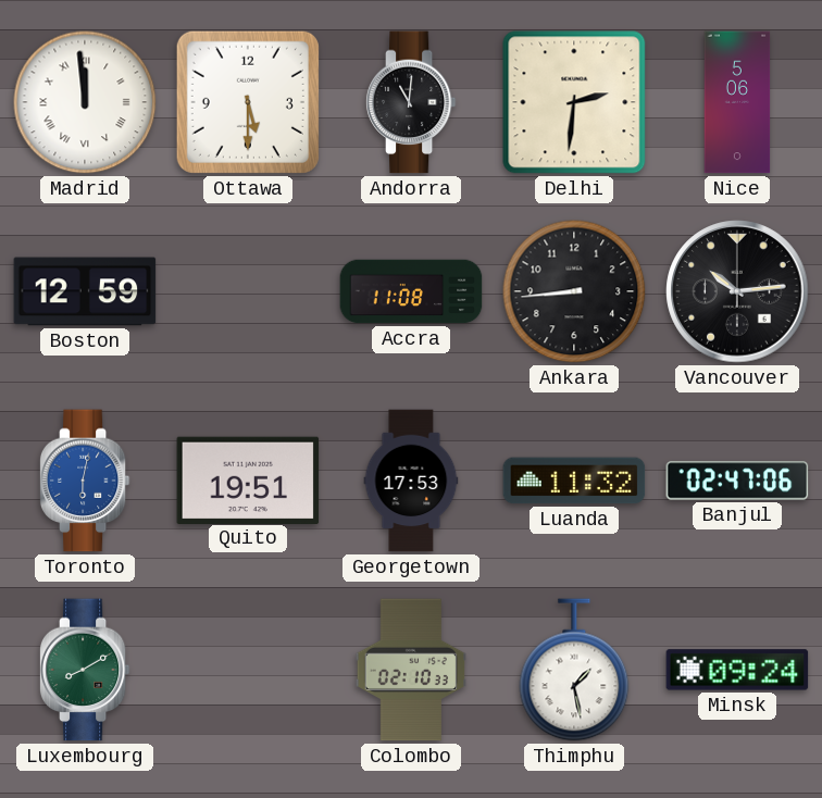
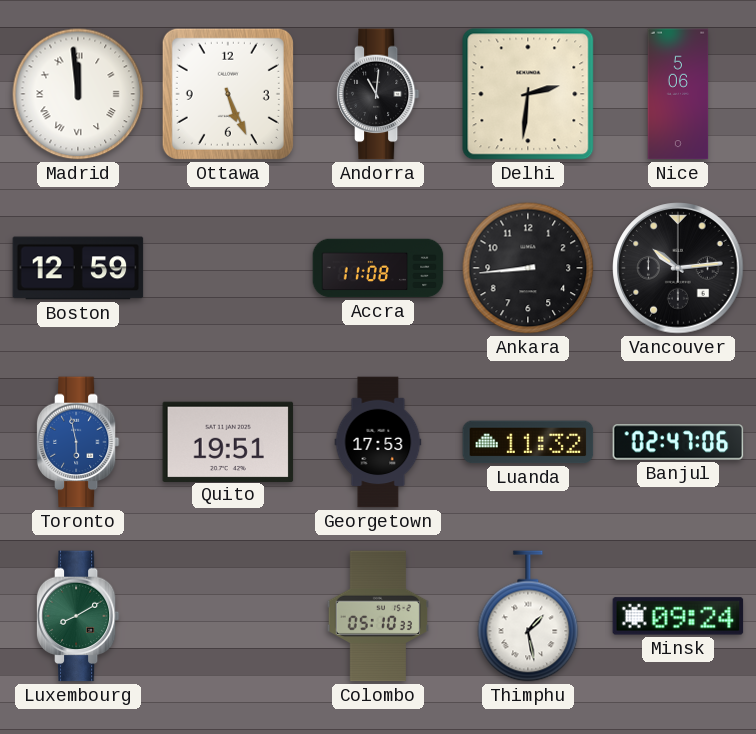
Ottawa: 5:30 -> 5:26 (228, 94)
Toronto: 6:02 -> 5:58 (78, 442)
Colombo: 02:10 -> 05:10 (377, 616)
